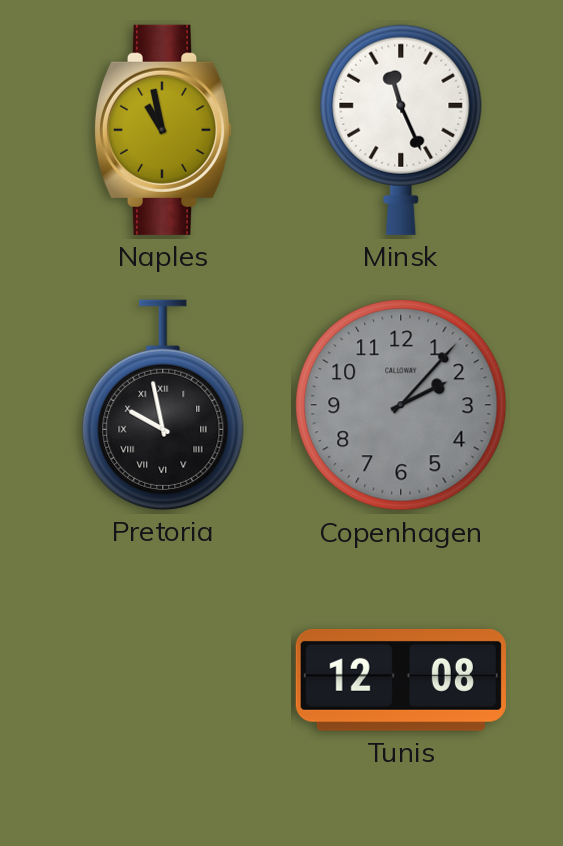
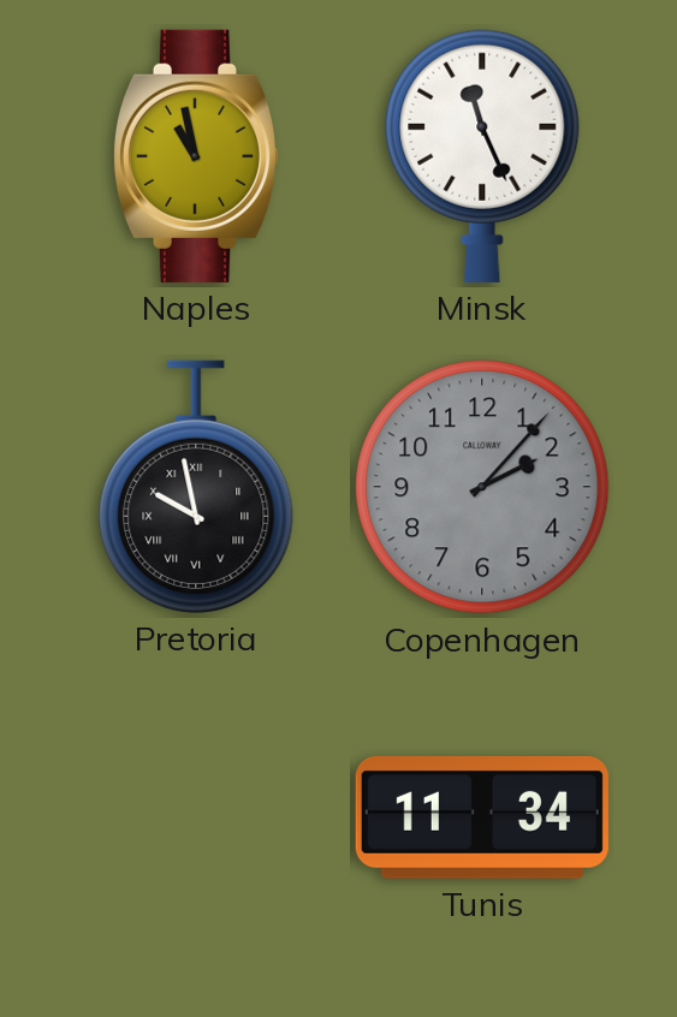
Tunis: 12:08 -> 11:34 (482, 817)
